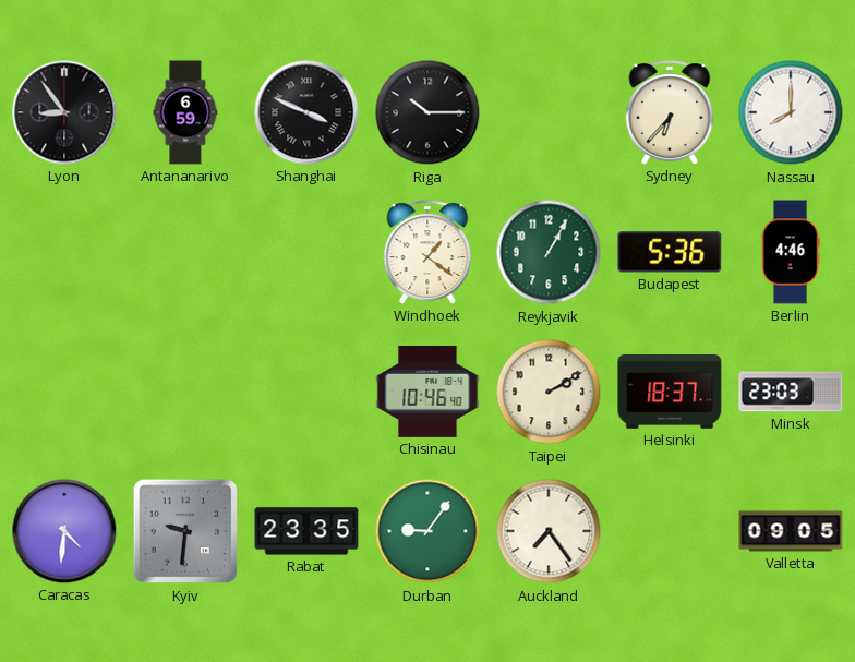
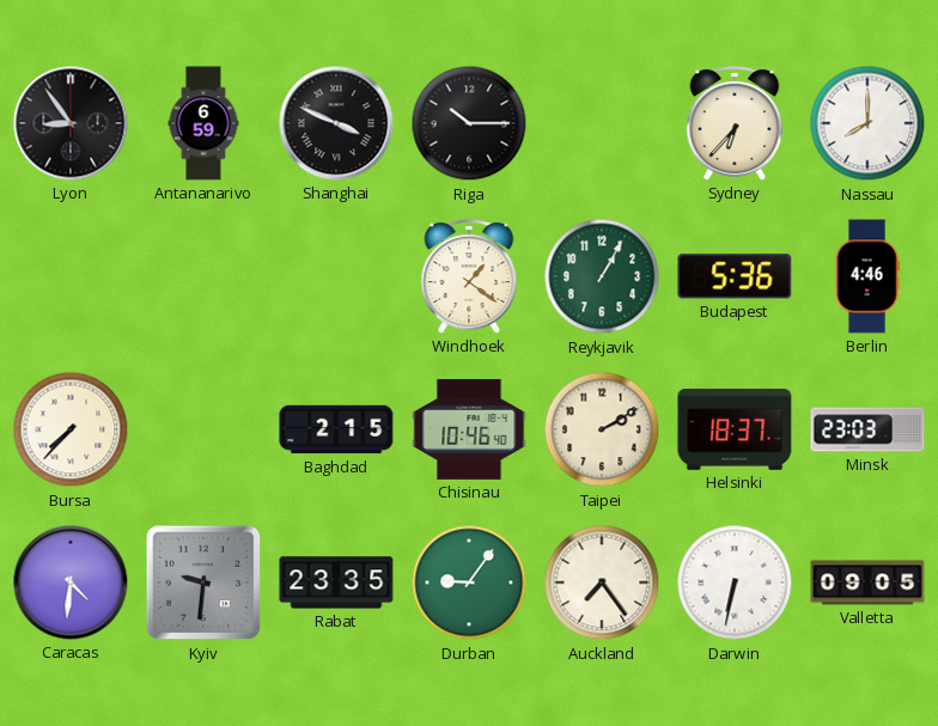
Bursa: none -> 7:37 (71, 429)
Baghdad: none -> 2:15 (336, 429)
Darwin: none -> 6:32 (735, 582)
